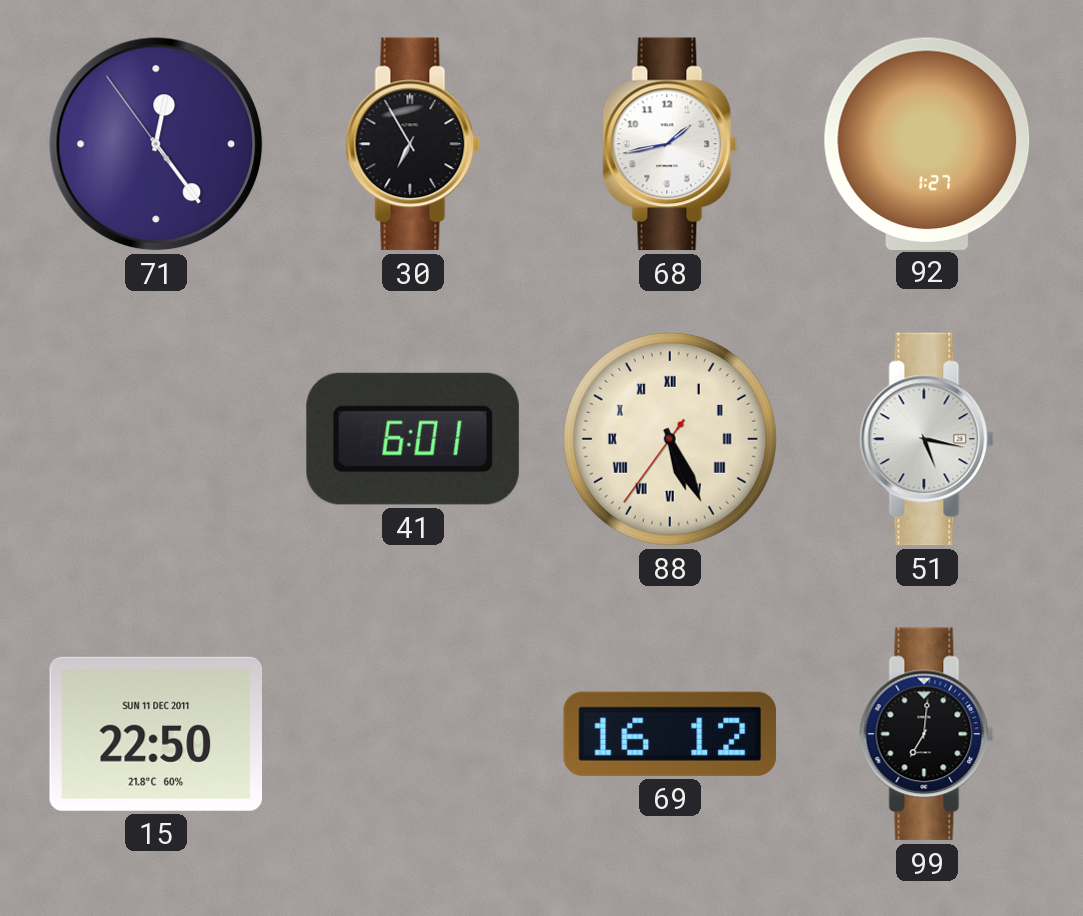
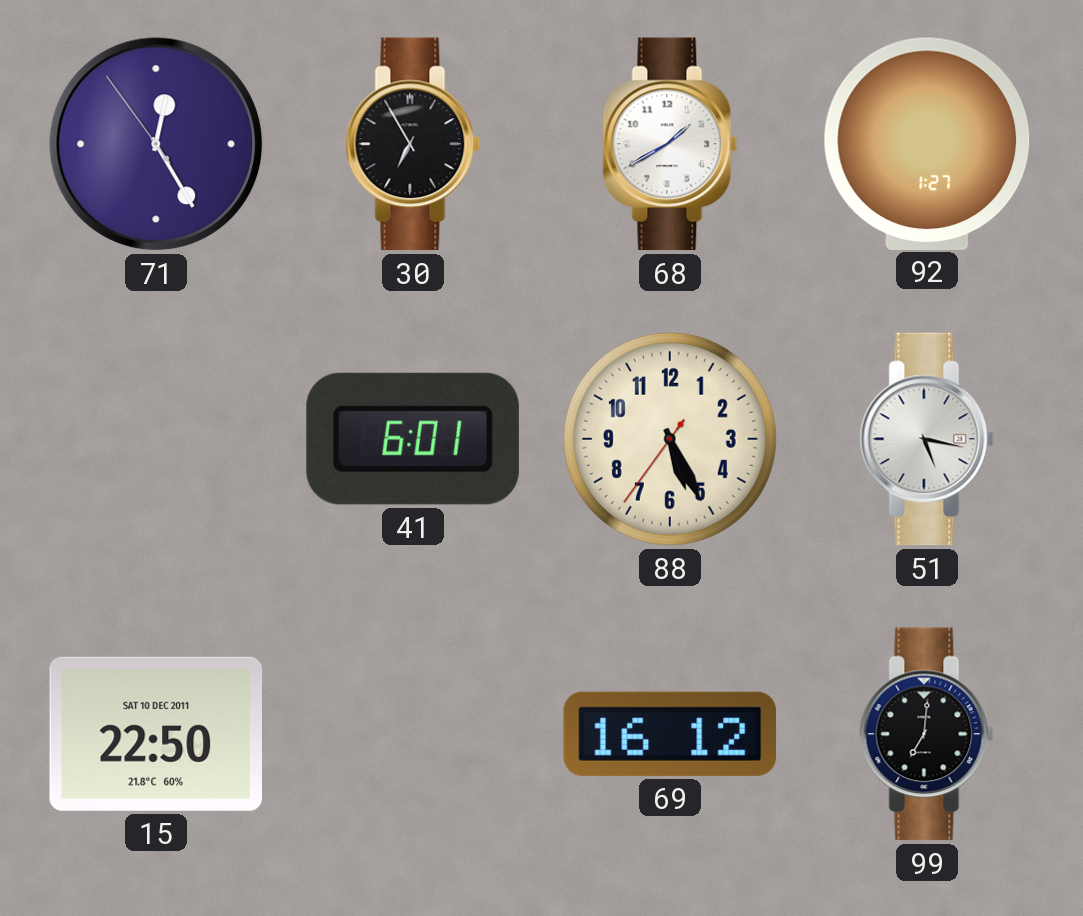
71: 12:23 -> 12:24 (156, 144)
68: 1:43 -> 1:40 (670, 144)
88 numerals: Roman -> Arabic (670, 439)
15 date: SUN 11 DEC 2011 -> SAT 10 DEC 2011 (155, 734)
